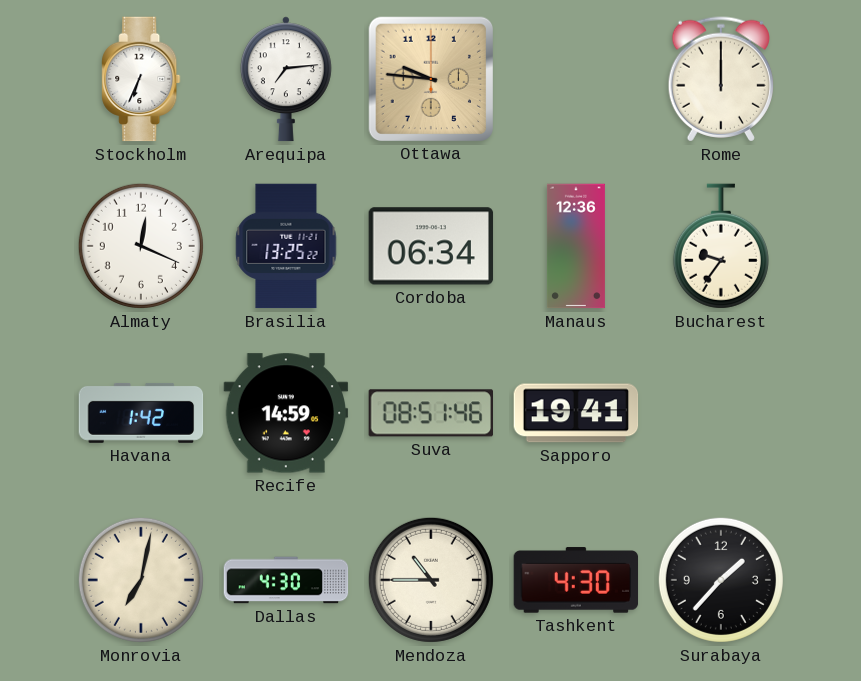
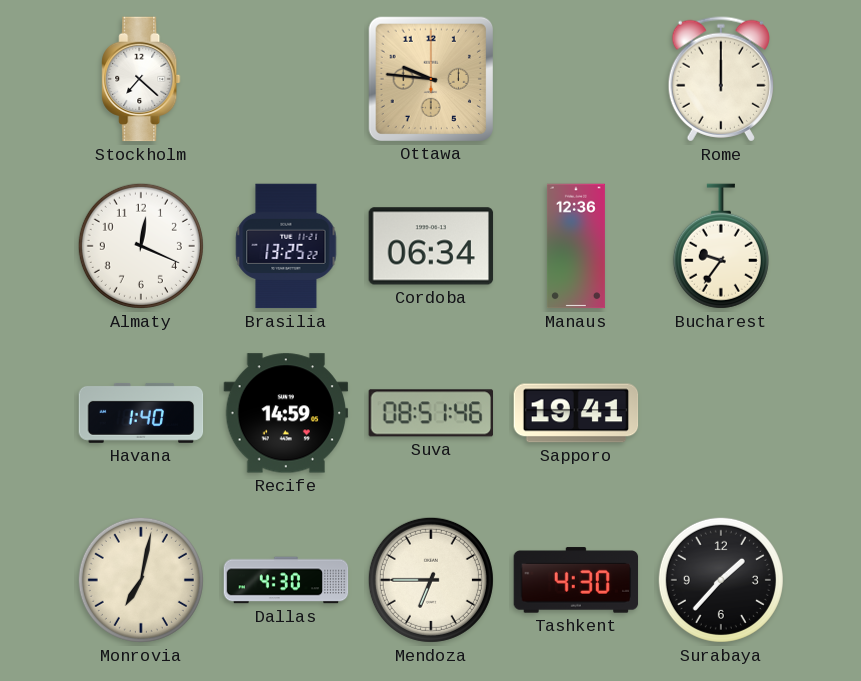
Stockholm: 6:34 -> 7:22 (141, 79)
Arequipa: 7:14 -> none (286, 79)
Havana: 1:42 -> 1:40 (141, 413)
Mendoza: 10:45 -> 6:45 (431, 580)
